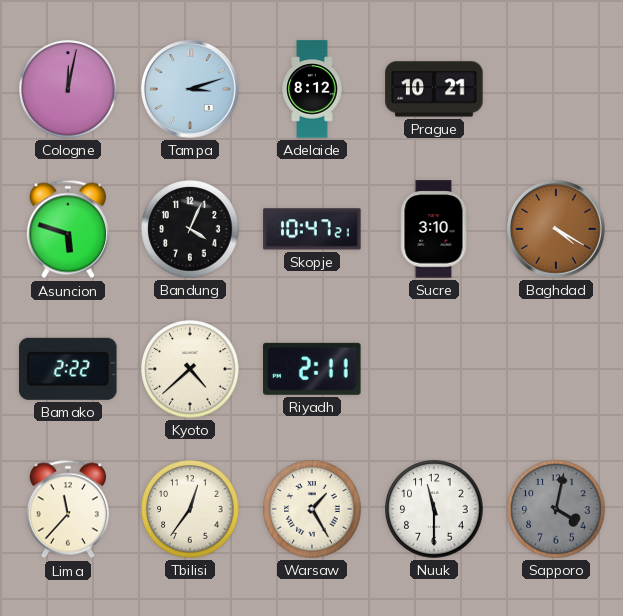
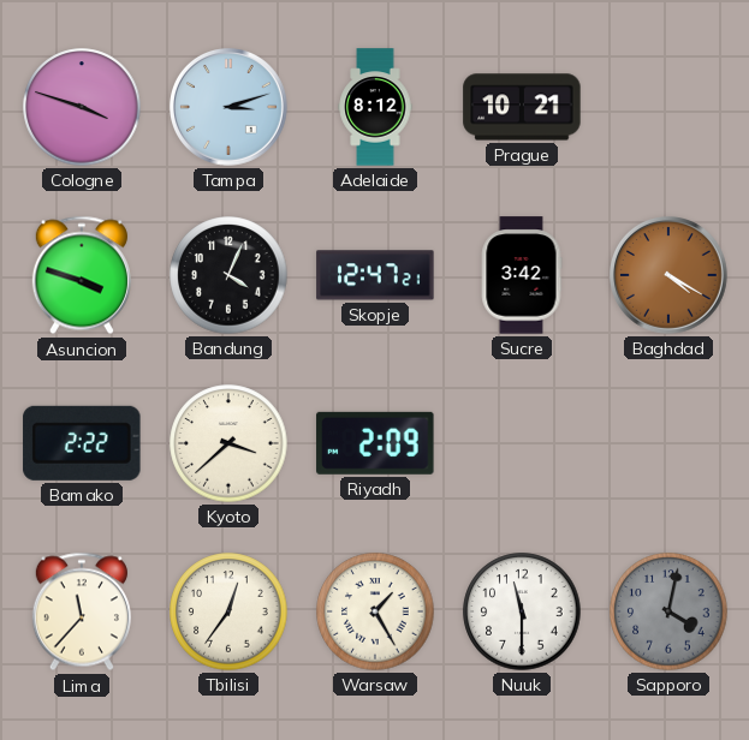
Cologne: 12:02 -> 3:48 (82, 107)
Asuncion: 5:48 -> 3:48 (82, 275)
Skopje: 10:47 -> 12:47 (375, 275)
Sucre: 3:10 -> 3:42 (522, 275)
Kyoto: 4:38 -> 3:38 (228, 443)
Riyadh: 2:11 -> 2:09 (375, 443)
